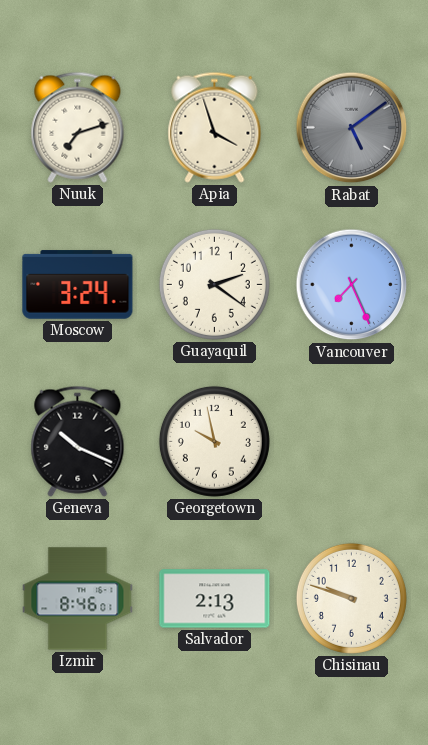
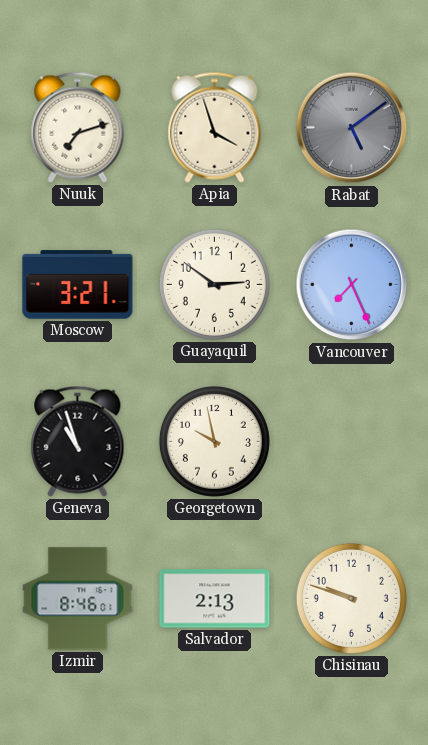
Moscow: 3:24 -> 3:21 (78, 285)
Guayaquil: 2:21 -> 2:51 (214, 284)
Geneva: 10:19 -> 10:57 (78, 441)
